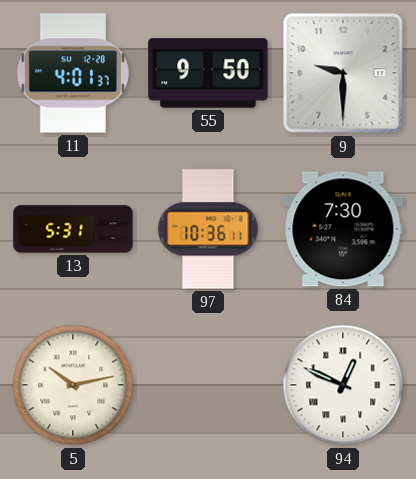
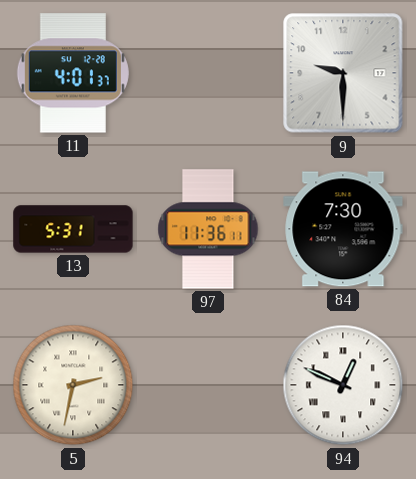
55: 9:50 -> none (208, 73)
97: 10:36 -> 11:36 (208, 229)
5: 10:13 -> 2:32 (73, 385)
